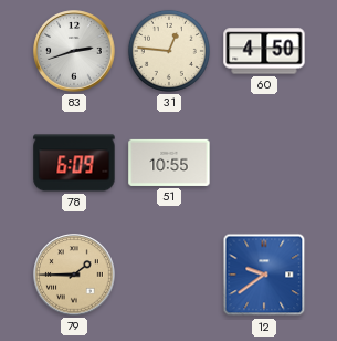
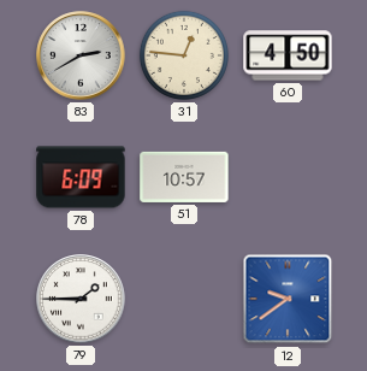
83: 2:42 -> 2:40 (81, 55)
51: 10:55 -> 10:57 (184, 177)
79 dial: champagne -> white (81, 299)
